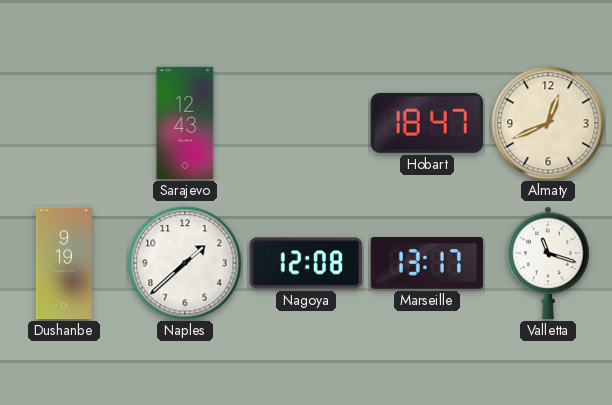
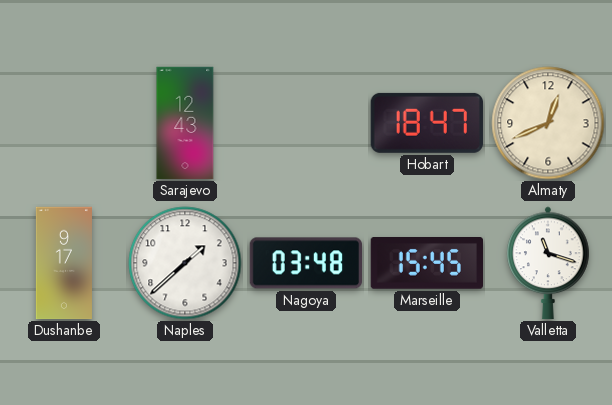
Dushanbe: 9:19 -> 9:17 (64, 263)
Nagoya: 12:08 -> 03:48 (305, 263)
Marseille: 13:17 -> 15:45 (426, 264)
